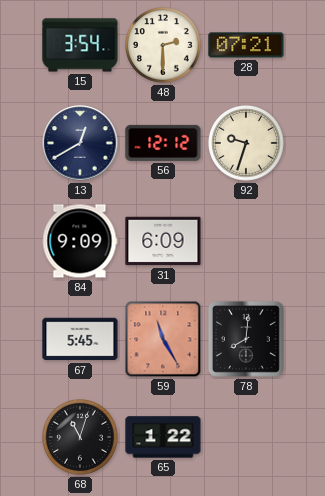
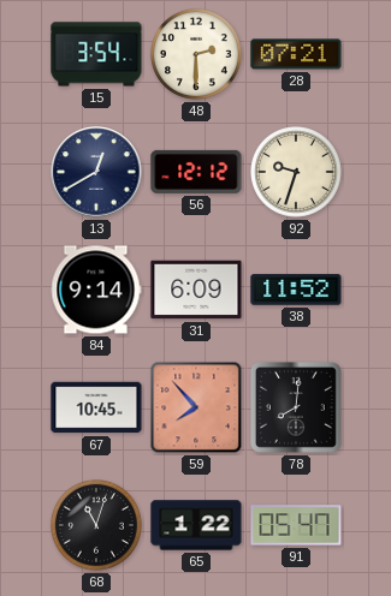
84: 9:09 -> 9:14 (96, 290)
38: none -> 11:52 (296, 290)
67: 5:45 -> 10:45 (96, 407)
59: 11:25 -> 7:53 (196, 407)
91: none -> 05:47 (296, 525)
